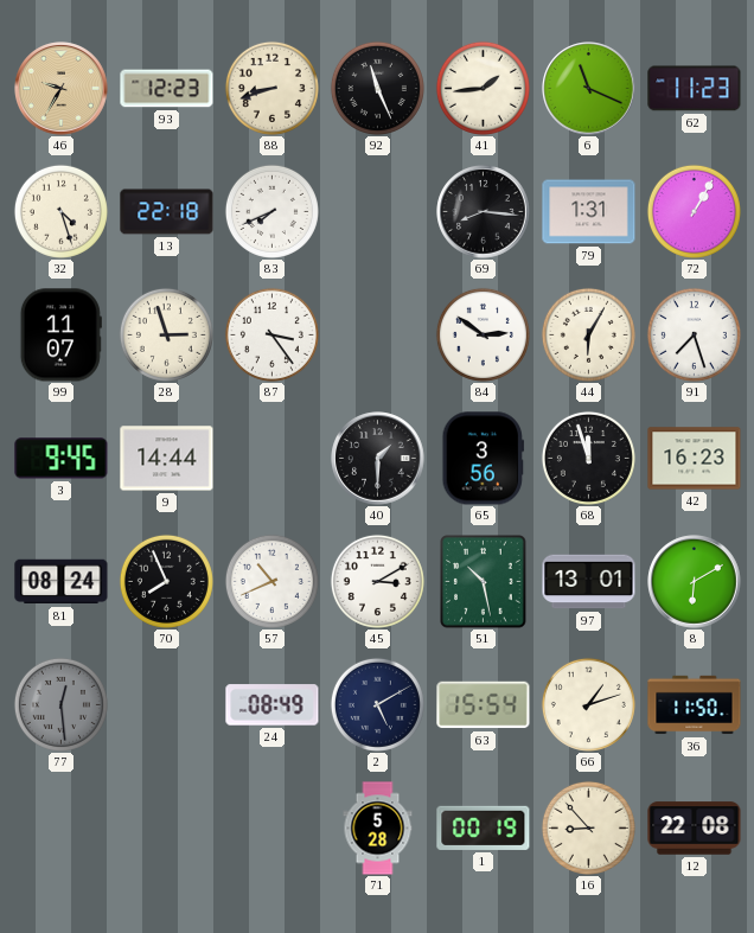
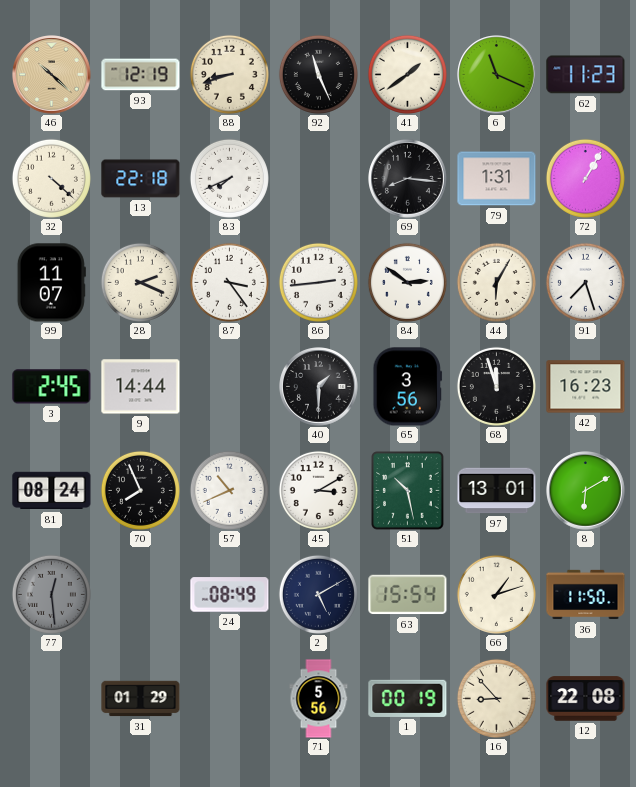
46: 9:35 -> 10:22 (52, 75)
93: 12:23 -> 12:19 (141, 75)
41: 1:44 -> 1:39 (407, 74)
32: 4:27 -> 4:22 (51, 178)
28: 2:57 -> 2:19 (140, 282)
86: none -> 2:44 (318, 282)
3: 9:45 -> 2:45 (52, 387)
31: none -> 01:29 (141, 699)
71: 5:28 -> 5:56 (319, 699)
